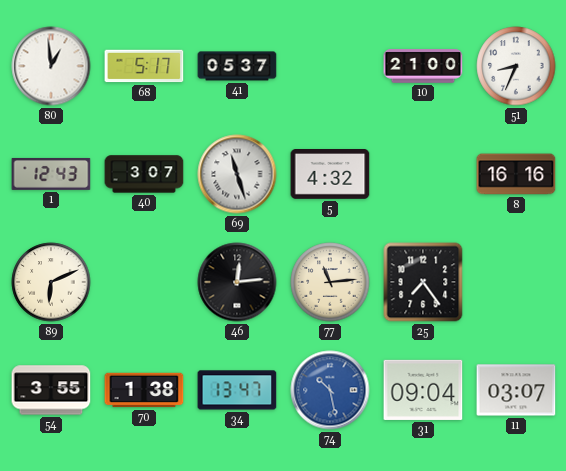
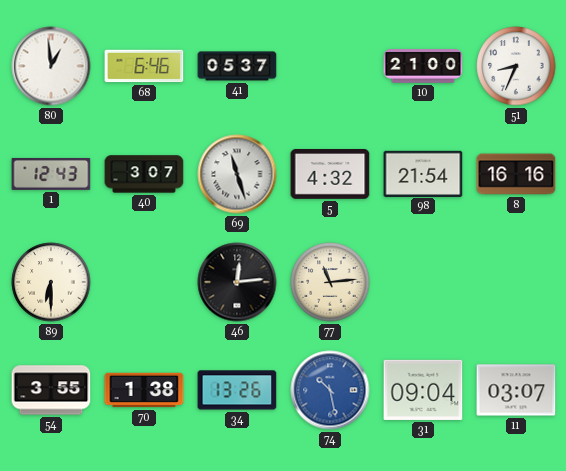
68: 5:17 -> 6:46 (144, 66)
98: none -> 21:54 (423, 173)
89: 6:11 -> 6:30 (51, 282)
25: 7:24 -> none (423, 282)
34: 13:47 -> 13:26 (237, 390)
